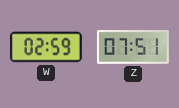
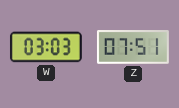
W: 02:59 -> 03:03 (46, 47)
